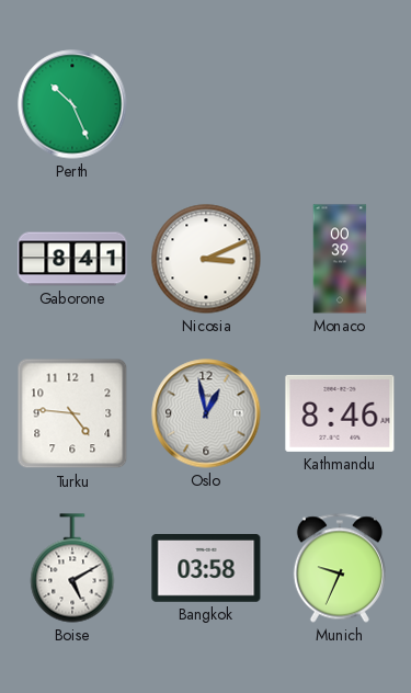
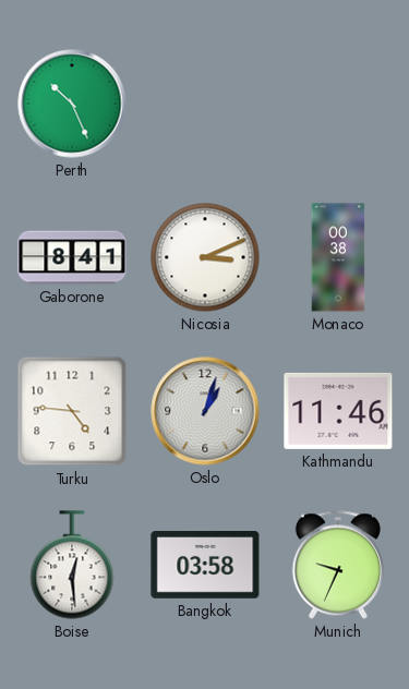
Monaco: 00:39 -> 00:38 (338, 257)
Oslo: 12:58 -> 1:03 (205, 411)
Kathmandu: 8:46 -> 11:46 (338, 411)
Boise: 5:10 -> 12:29 (72, 565)
